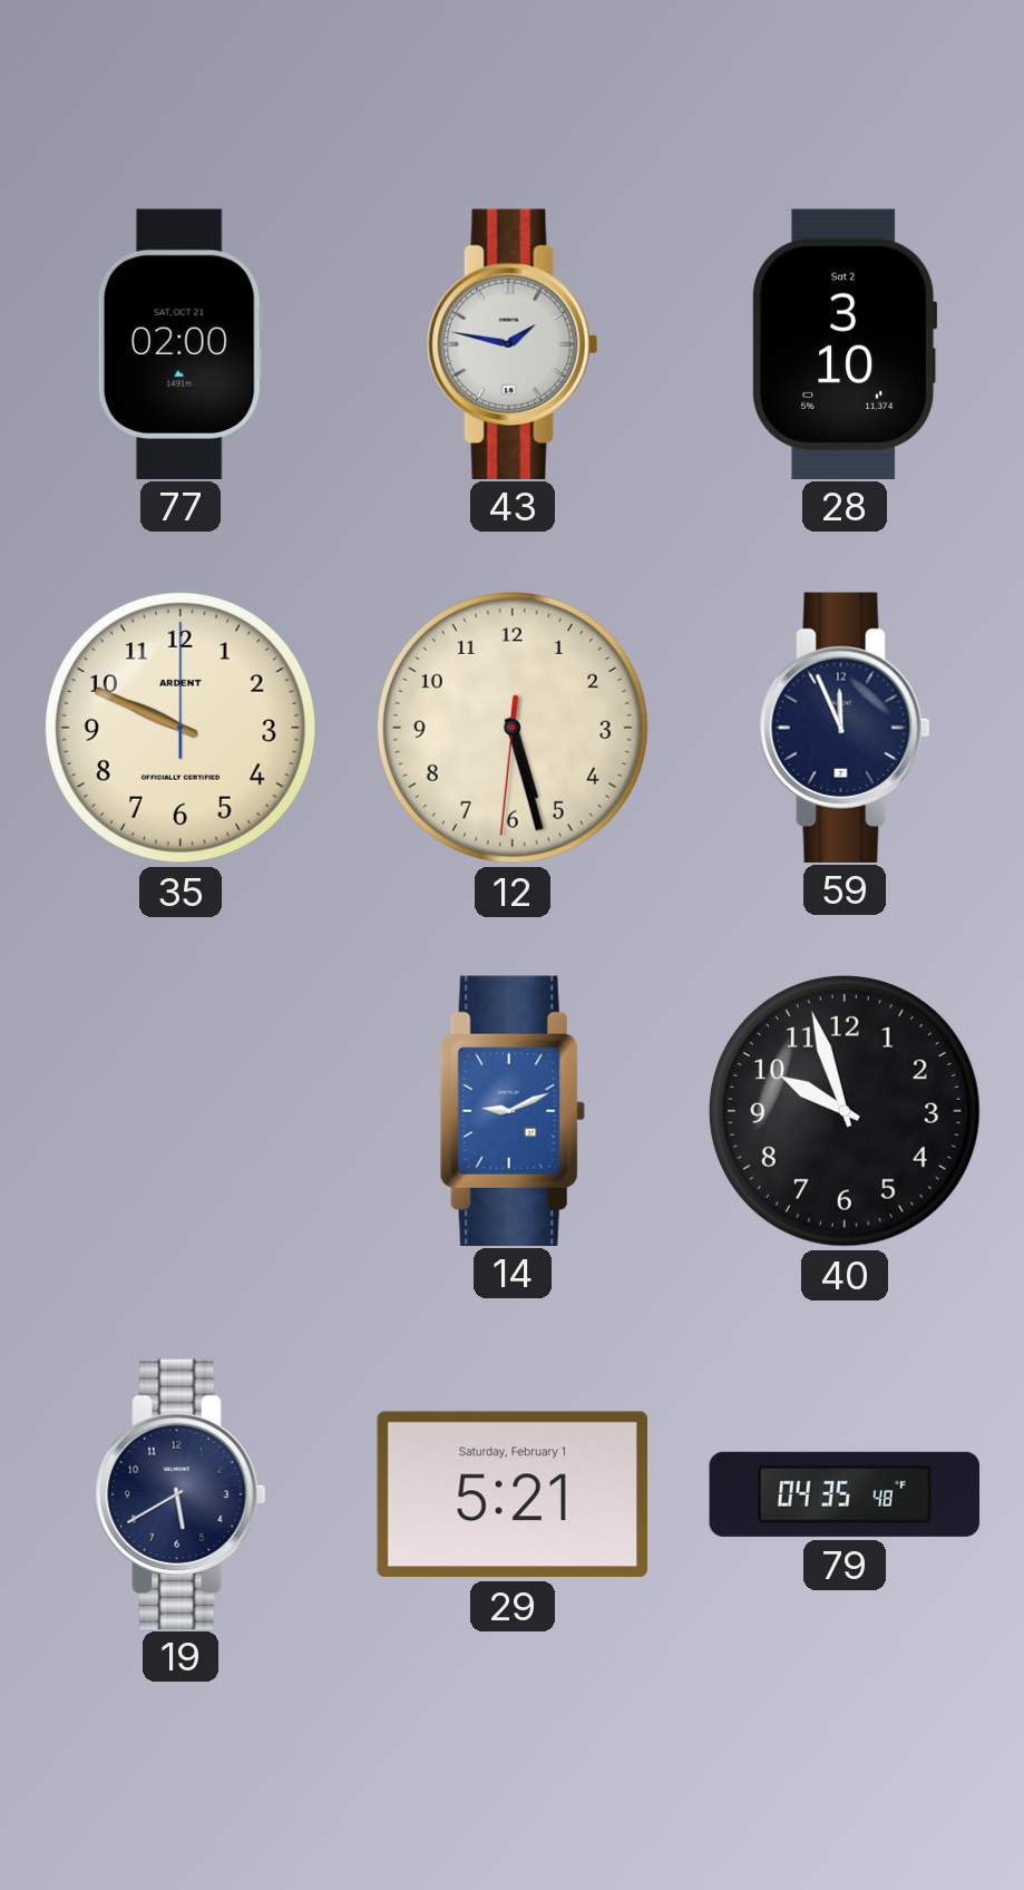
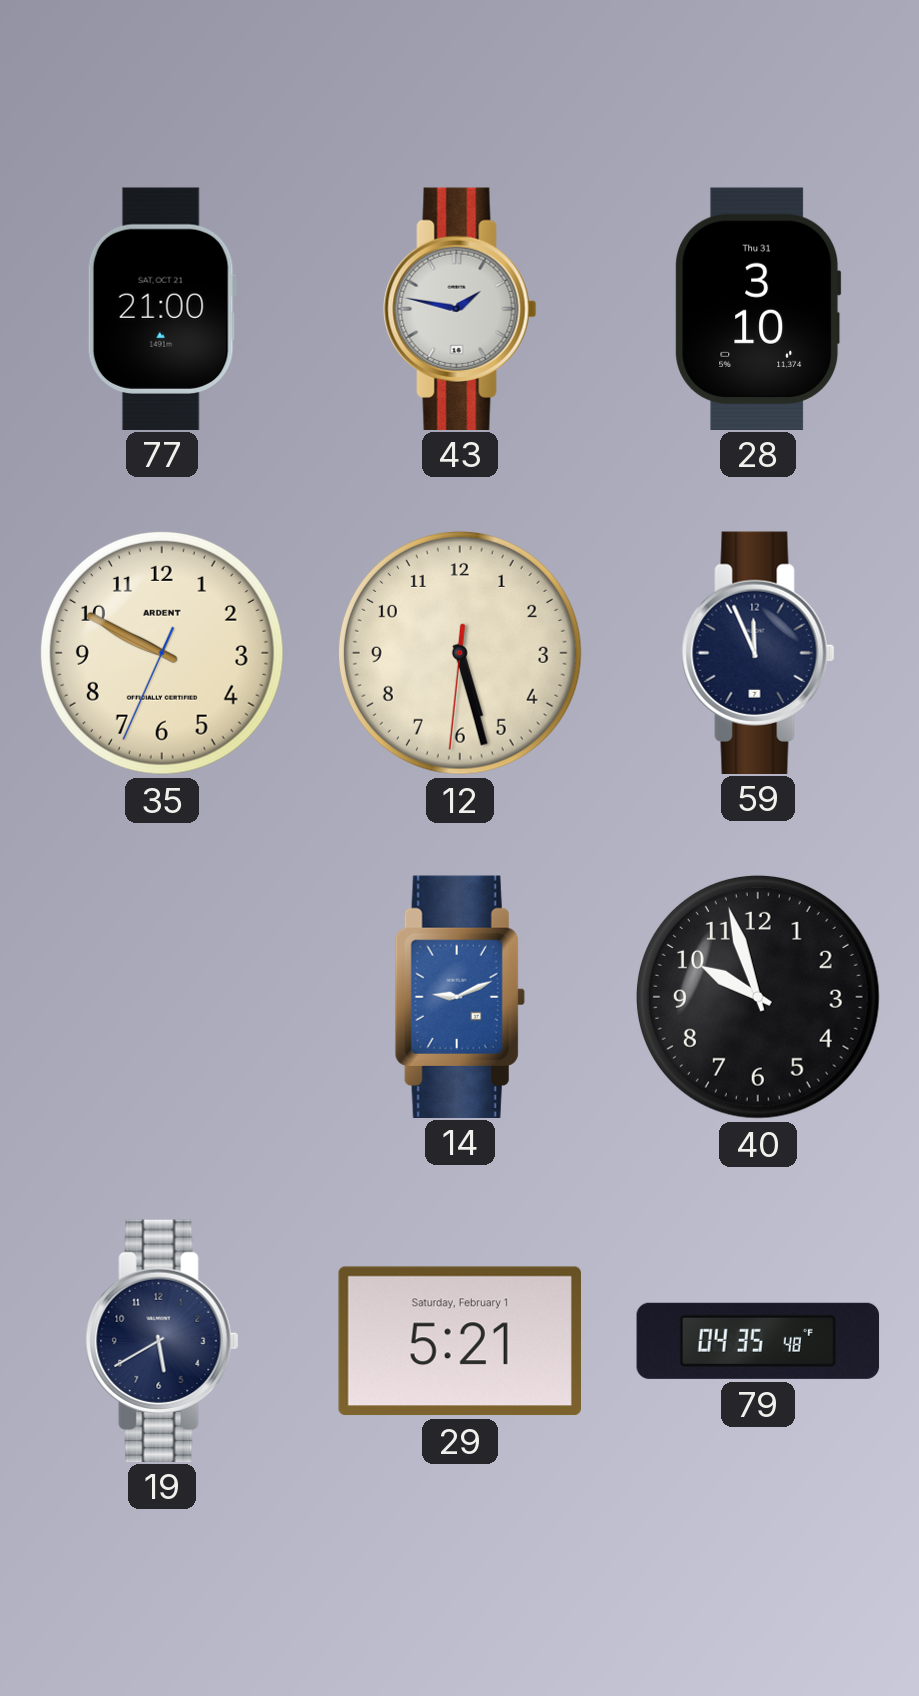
77: 02:00 -> 21:00 (162, 308)
28 date: Sat 2 -> Thu 31 (758, 308)
35: 9:49:00 -> 9:49:34 (162, 653)
